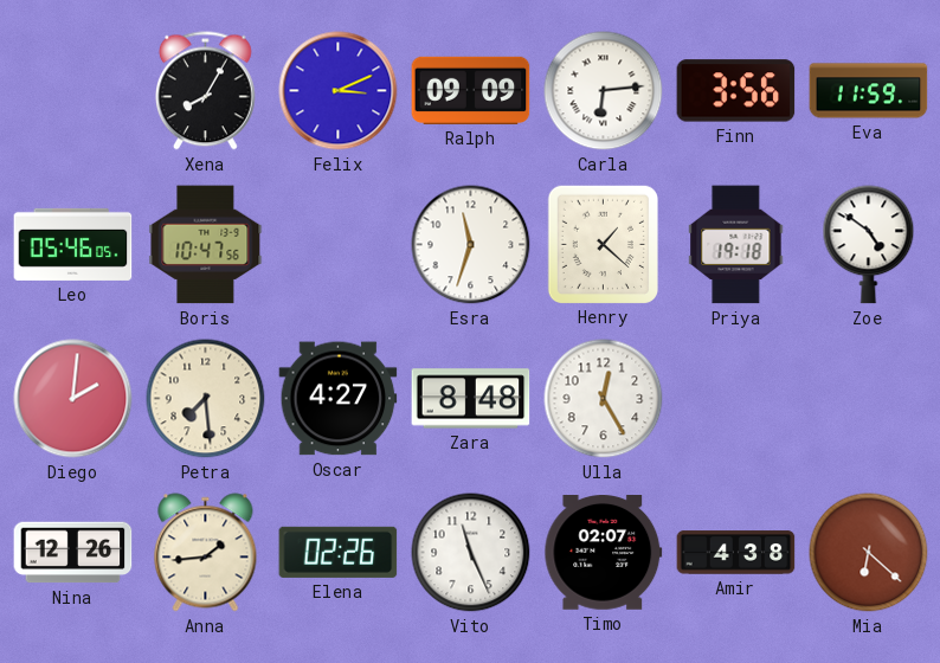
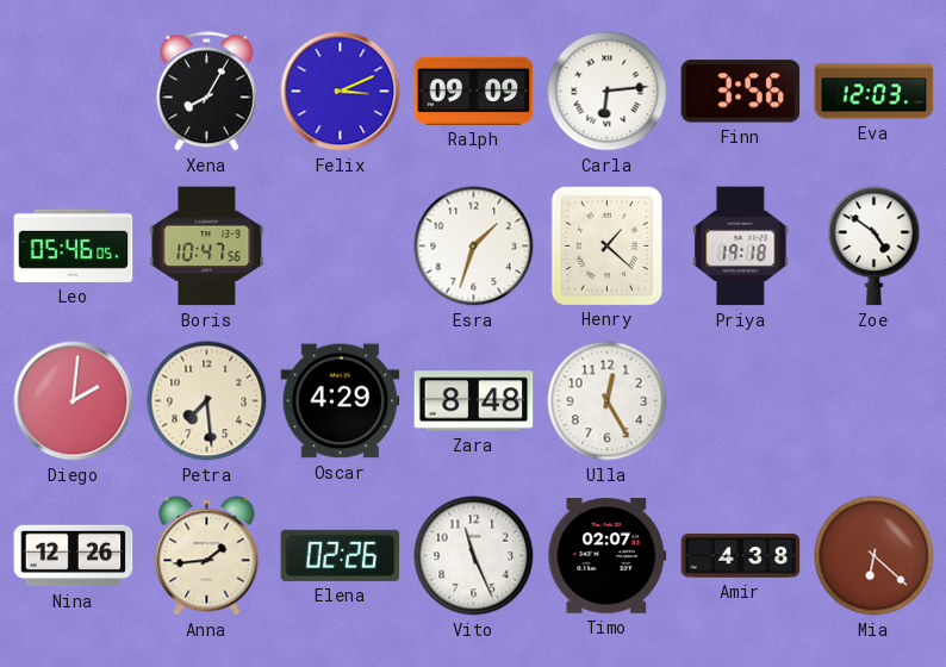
Eva: 11:59 -> 12:03 (875, 92)
Esra: 11:33 -> 1:33 (474, 247)
Oscar: 4:27 -> 4:29 (341, 401)
